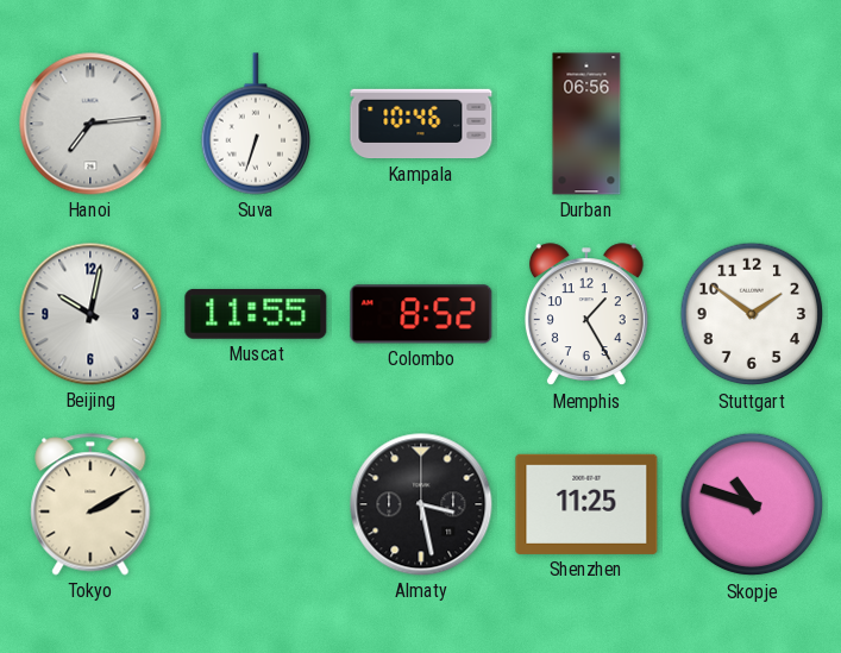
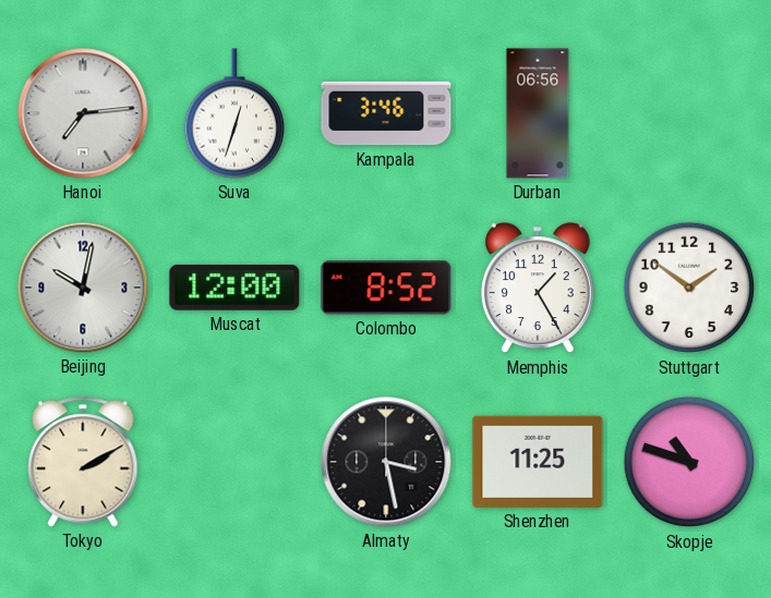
Suva: 6:33 -> 12:33 (233, 113)
Kampala: 10:46 -> 3:46 (386, 113)
Muscat: 11:55 -> 12:00 (234, 288)
